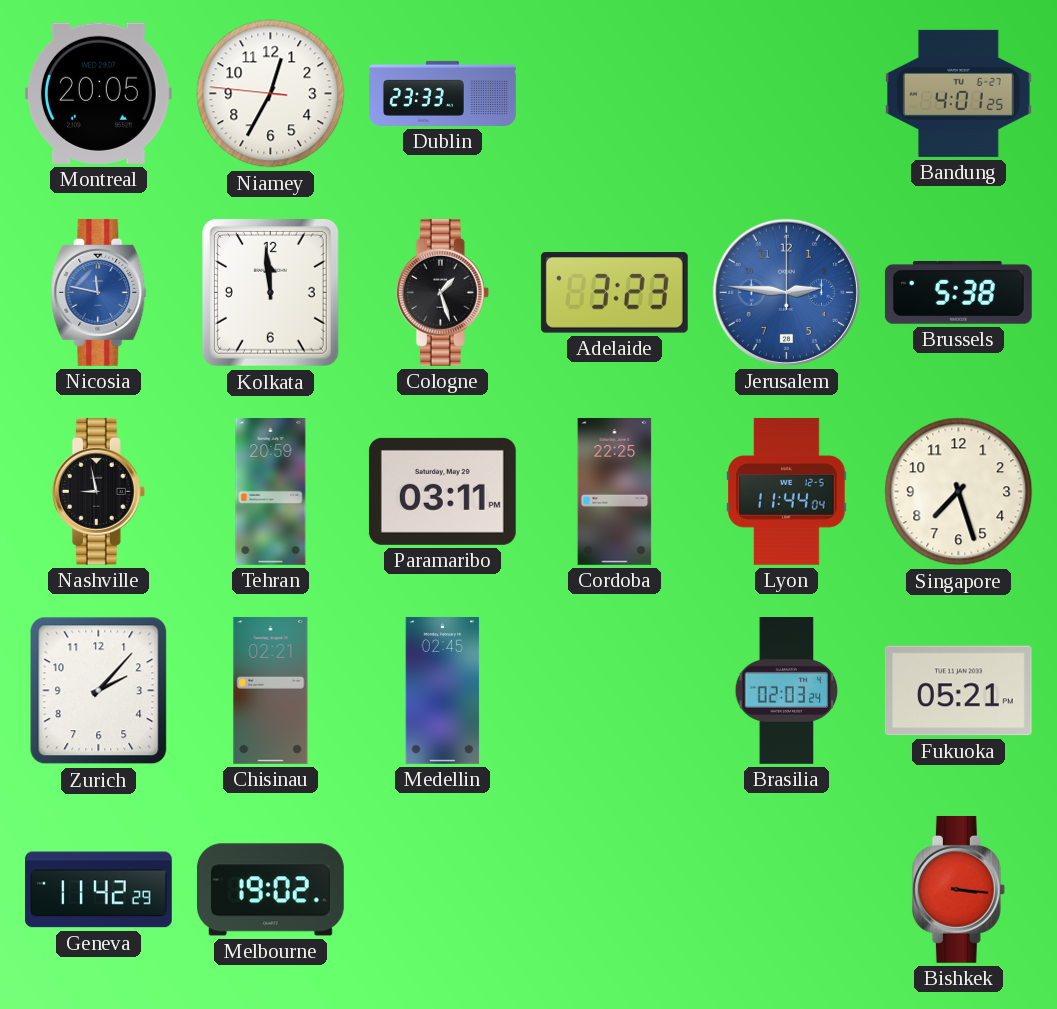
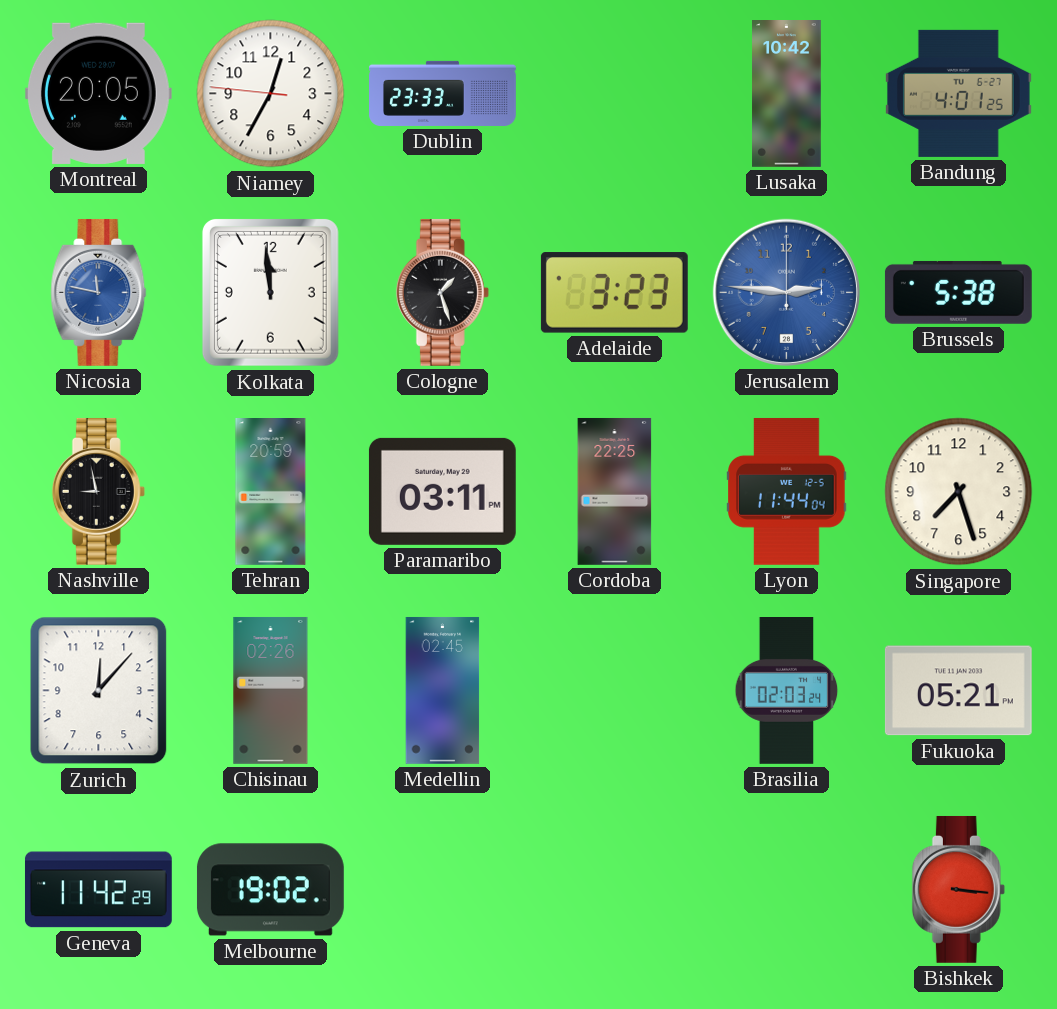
Lusaka: none -> 10:42 (787, 94)
Zurich: 2:07 -> 12:07 (99, 691)
Chisinau: 02:21 -> 02:26 (271, 690)
